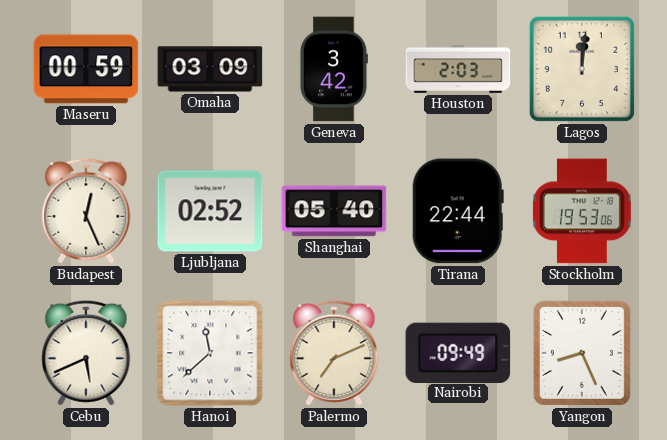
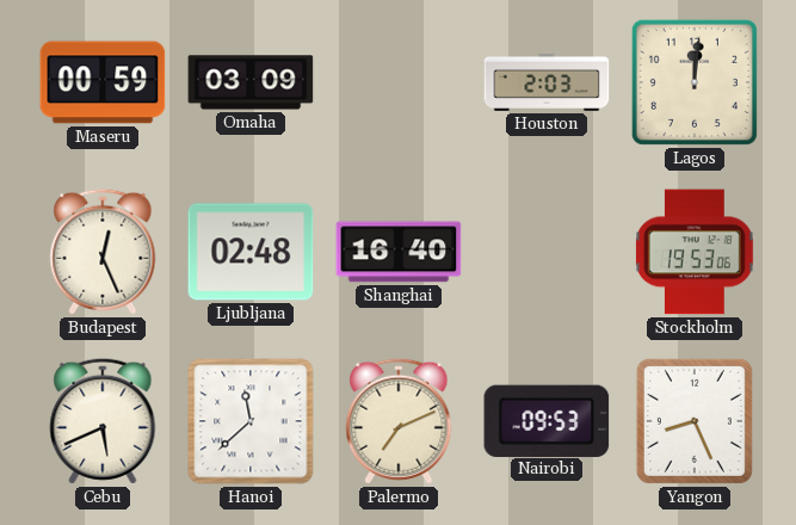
Geneva: 3:42 -> none (333, 69)
Ljubljana: 02:52 -> 02:48 (251, 252)
Shanghai: 05:40 -> 16:40 (399, 252)
Tirana: 22:44 -> none (458, 211)
Nairobi: 09:49 -> 09:53 (547, 420)
